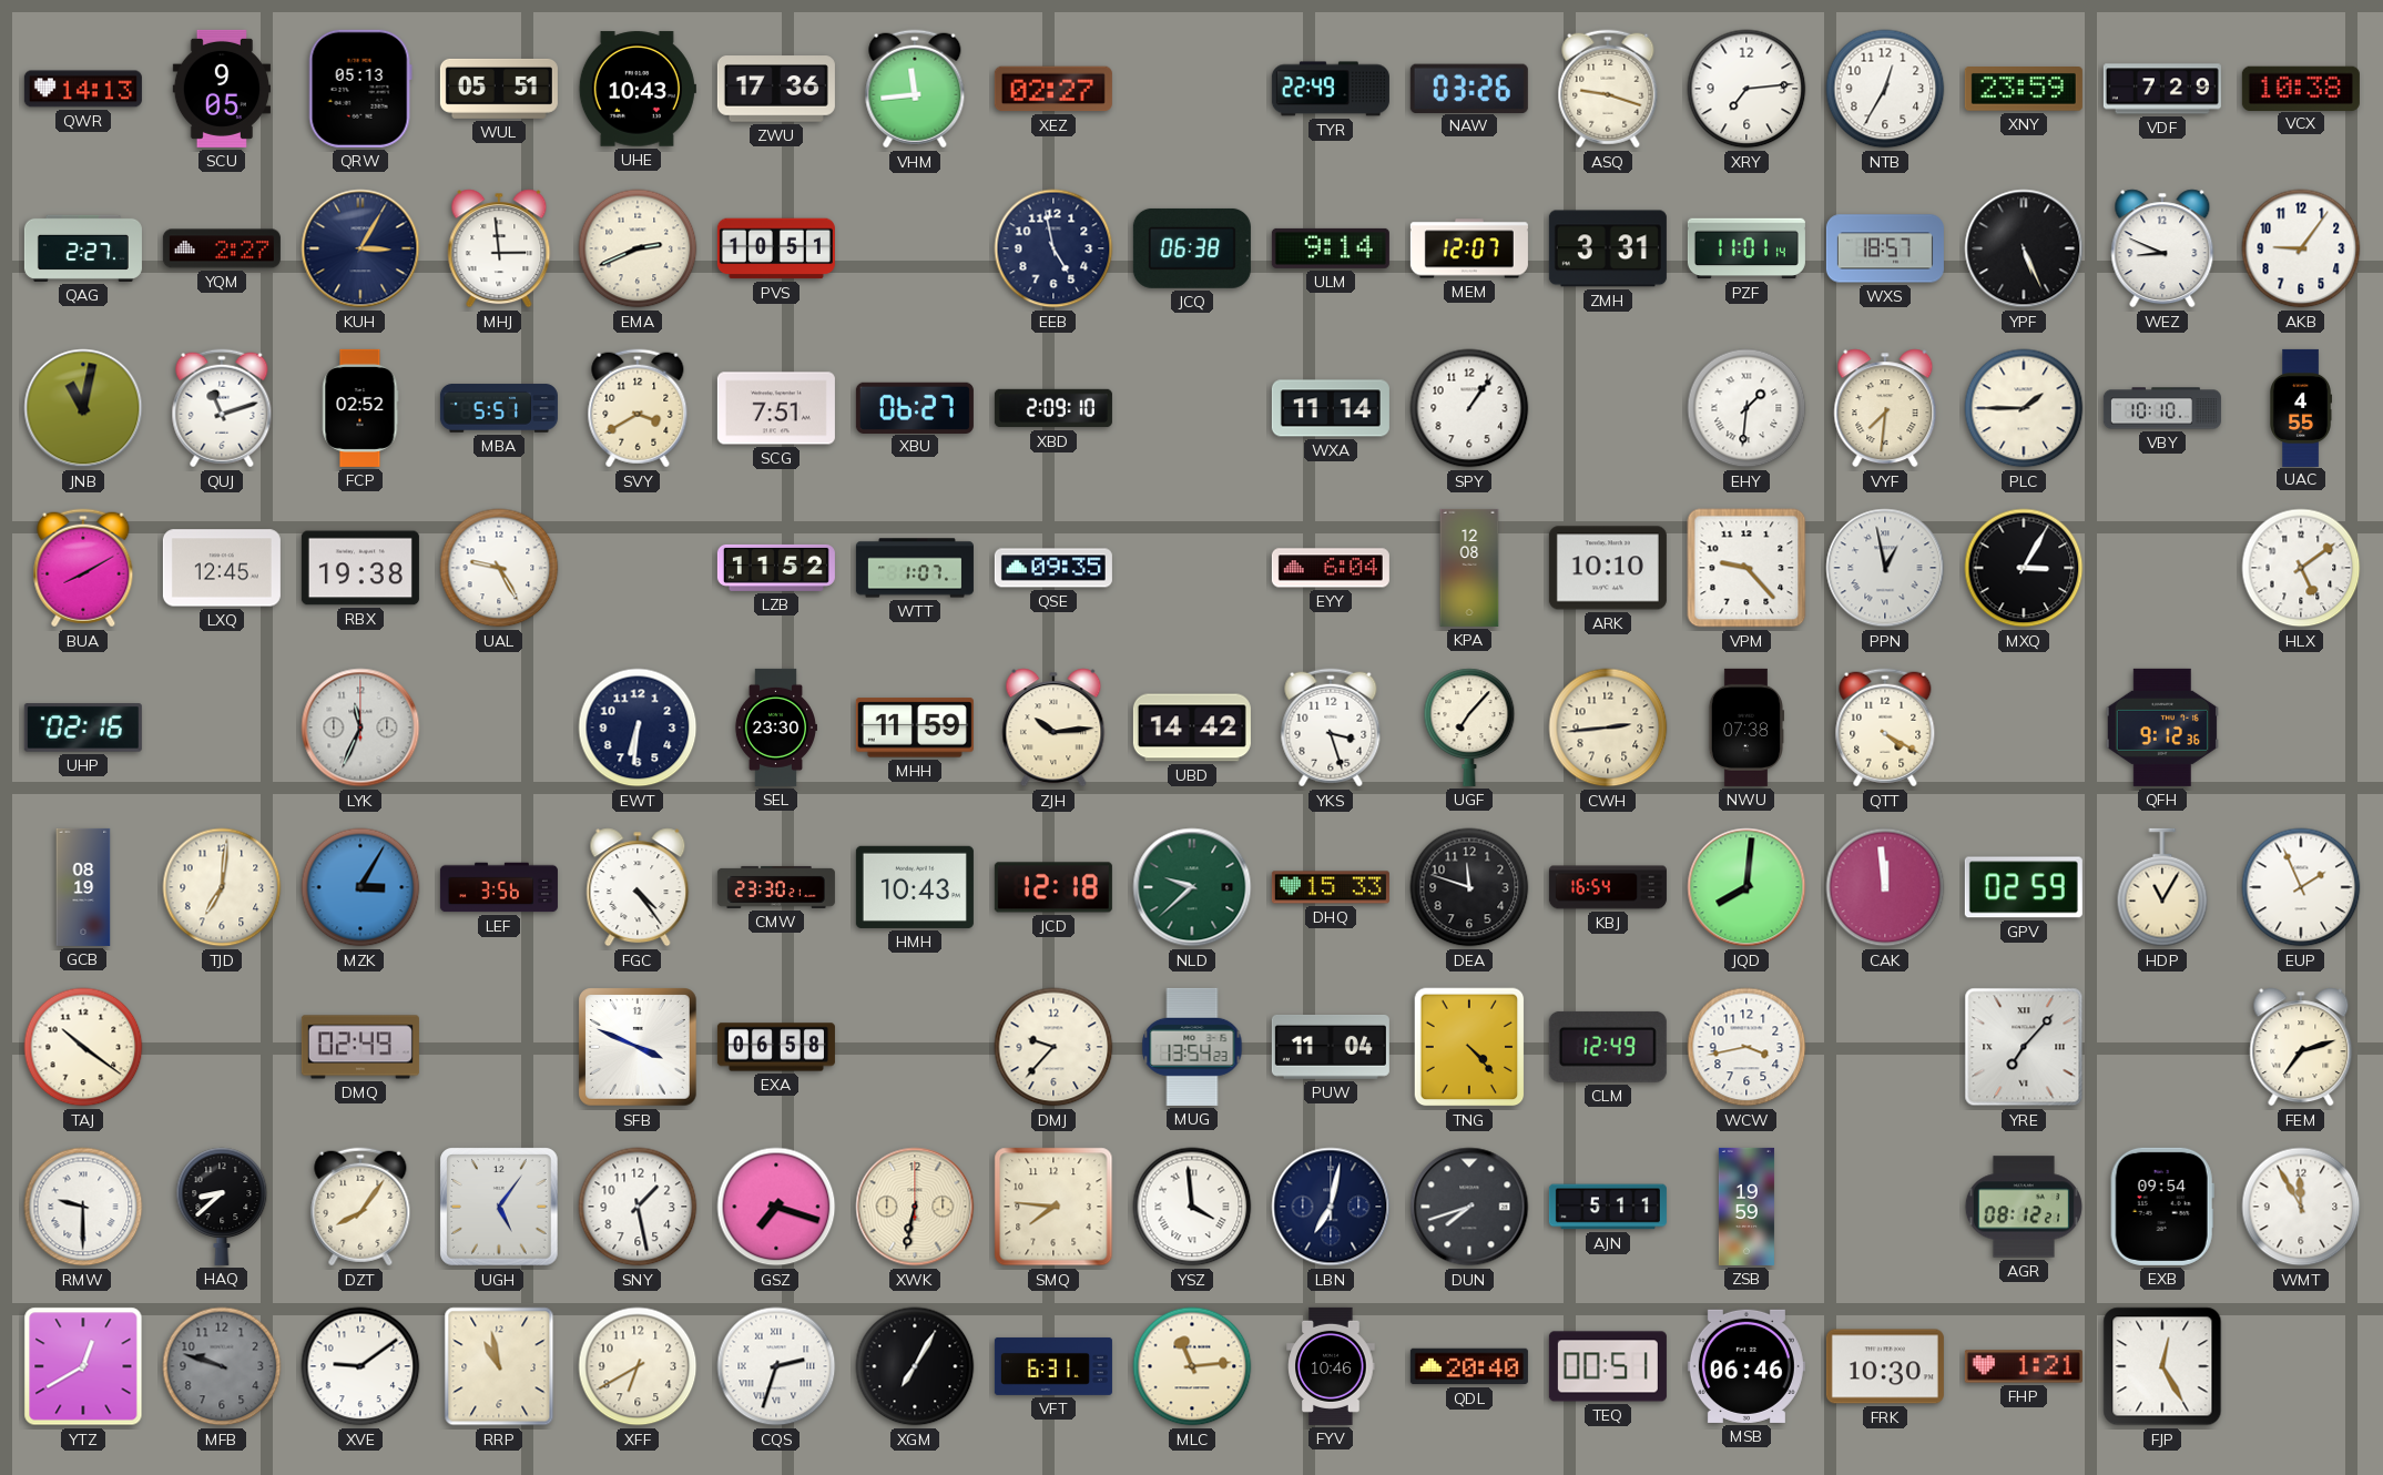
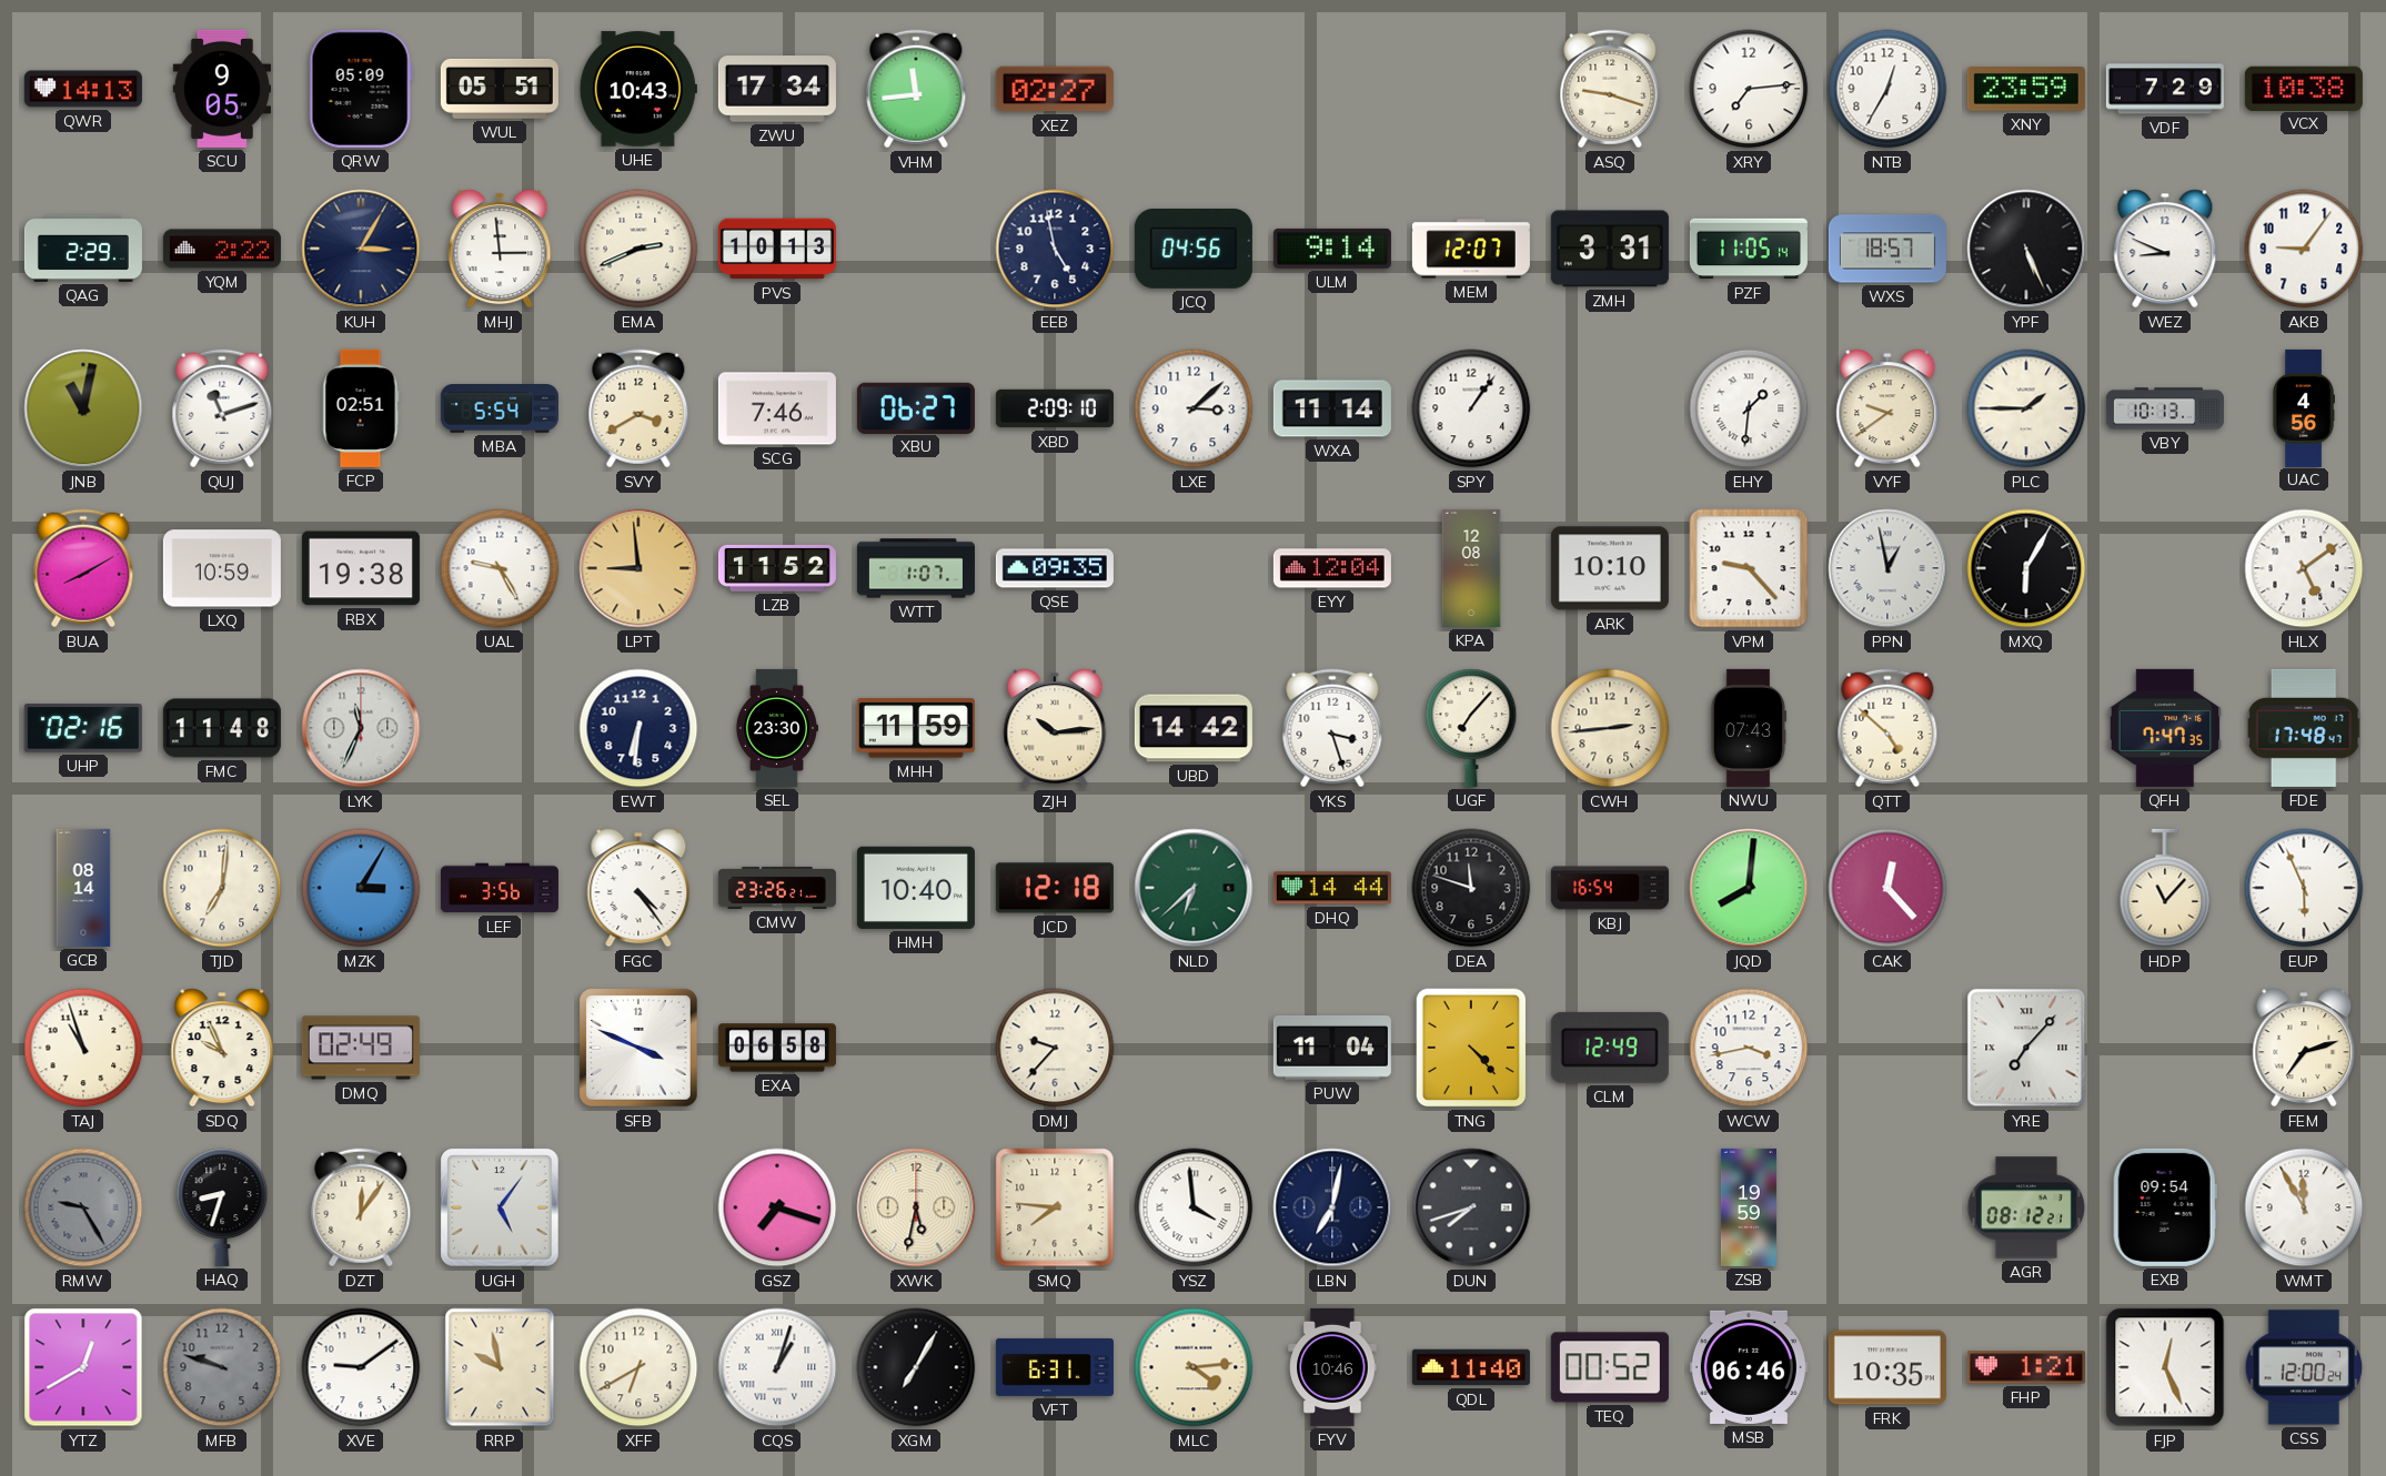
QRW: 05:13 -> 05:09 (361, 89)
ZWU: 17:36 -> 17:34 (777, 89)
TYR: 22:49 -> none (1331, 89)
NAW: 03:26 -> none (1469, 88)
QAG: 2:27 -> 2:29 (83, 249)
YQM: 2:27 -> 2:22 (222, 249)
PVS: 10:51 -> 10:13 (777, 249)
JCQ: 06:38 -> 04:56 (1194, 249)
PZF: 11:01 -> 11:05 (1749, 249)
FCP: 02:52 -> 02:51 (361, 408)
MBA: 5:51 -> 5:54 (500, 408)
SCG: 7:51 -> 7:46 (777, 408)
LXE: none -> 3:08 (1194, 408)
VYF: 7:31 -> 9:39 (1887, 408)
VBY: 10:10 -> 10:13 (2165, 408)
UAC: 4:55 -> 4:56 (2304, 408)
LXQ: 12:45 -> 10:59 (222, 568)
LPT: none -> 8:59 (638, 568)
EYY: 6:04 -> 12:04 (1332, 568)
MXQ: 3:05 -> 6:05 (2026, 568)
FMC: none -> 11:48 (222, 728)
NWU: 07:38 -> 07:43 (1748, 728)
QTT: 4:20 -> 4:52 (1887, 728)
QFH: 9:12 -> 7:47 (2165, 728)
FDE: none -> 17:48 (2304, 728)
GCB: 08:19 -> 08:14 (83, 888)
CMW: 23:30 -> 23:26 (777, 888)
HMH: 10:43 -> 10:40 (916, 888)
NLD: 9:38 -> 6:38 (1194, 888)
DHQ: 15:33 -> 14:44 (1332, 888)
CAK: 11:59 -> 12:23 (1887, 888)
GPV: 02:59 -> none (2024, 887)
HDP: 11:05 -> 11:07 (2165, 888)
EUP: 1:56 -> 5:56 (2304, 888)
TAJ: 10:21 -> 10:57 (83, 1048)
SDQ: none -> 9:56 (222, 1048)
MUG: 13:54 -> none (1192, 1047)
RMW: 9:30 -> 9:25 (83, 1207)
RMW dial: white -> grey (83, 1207)
HAQ: 8:38 -> 8:33 (222, 1207)
DZT: 8:06 -> 12:06 (361, 1207)
SNY: 1:28 -> none (638, 1207)
XWK: 6:32 -> 5:32 (916, 1207)
AJN: 5:11 -> none (1608, 1207)
RRP: 10:58 -> 9:58 (500, 1367)
CQS: 2:33 -> 1:03 (777, 1367)
MLC: 11:14 -> 4:14 (1194, 1367)
QDL: 20:40 -> 11:40 (1471, 1367)
TEQ: 00:51 -> 00:52 (1610, 1367)
FRK: 10:30 -> 10:35 (1887, 1367)
FJP: 12:25 -> 12:26 (2165, 1367)
CSS: none -> 12:00 (2304, 1367)
